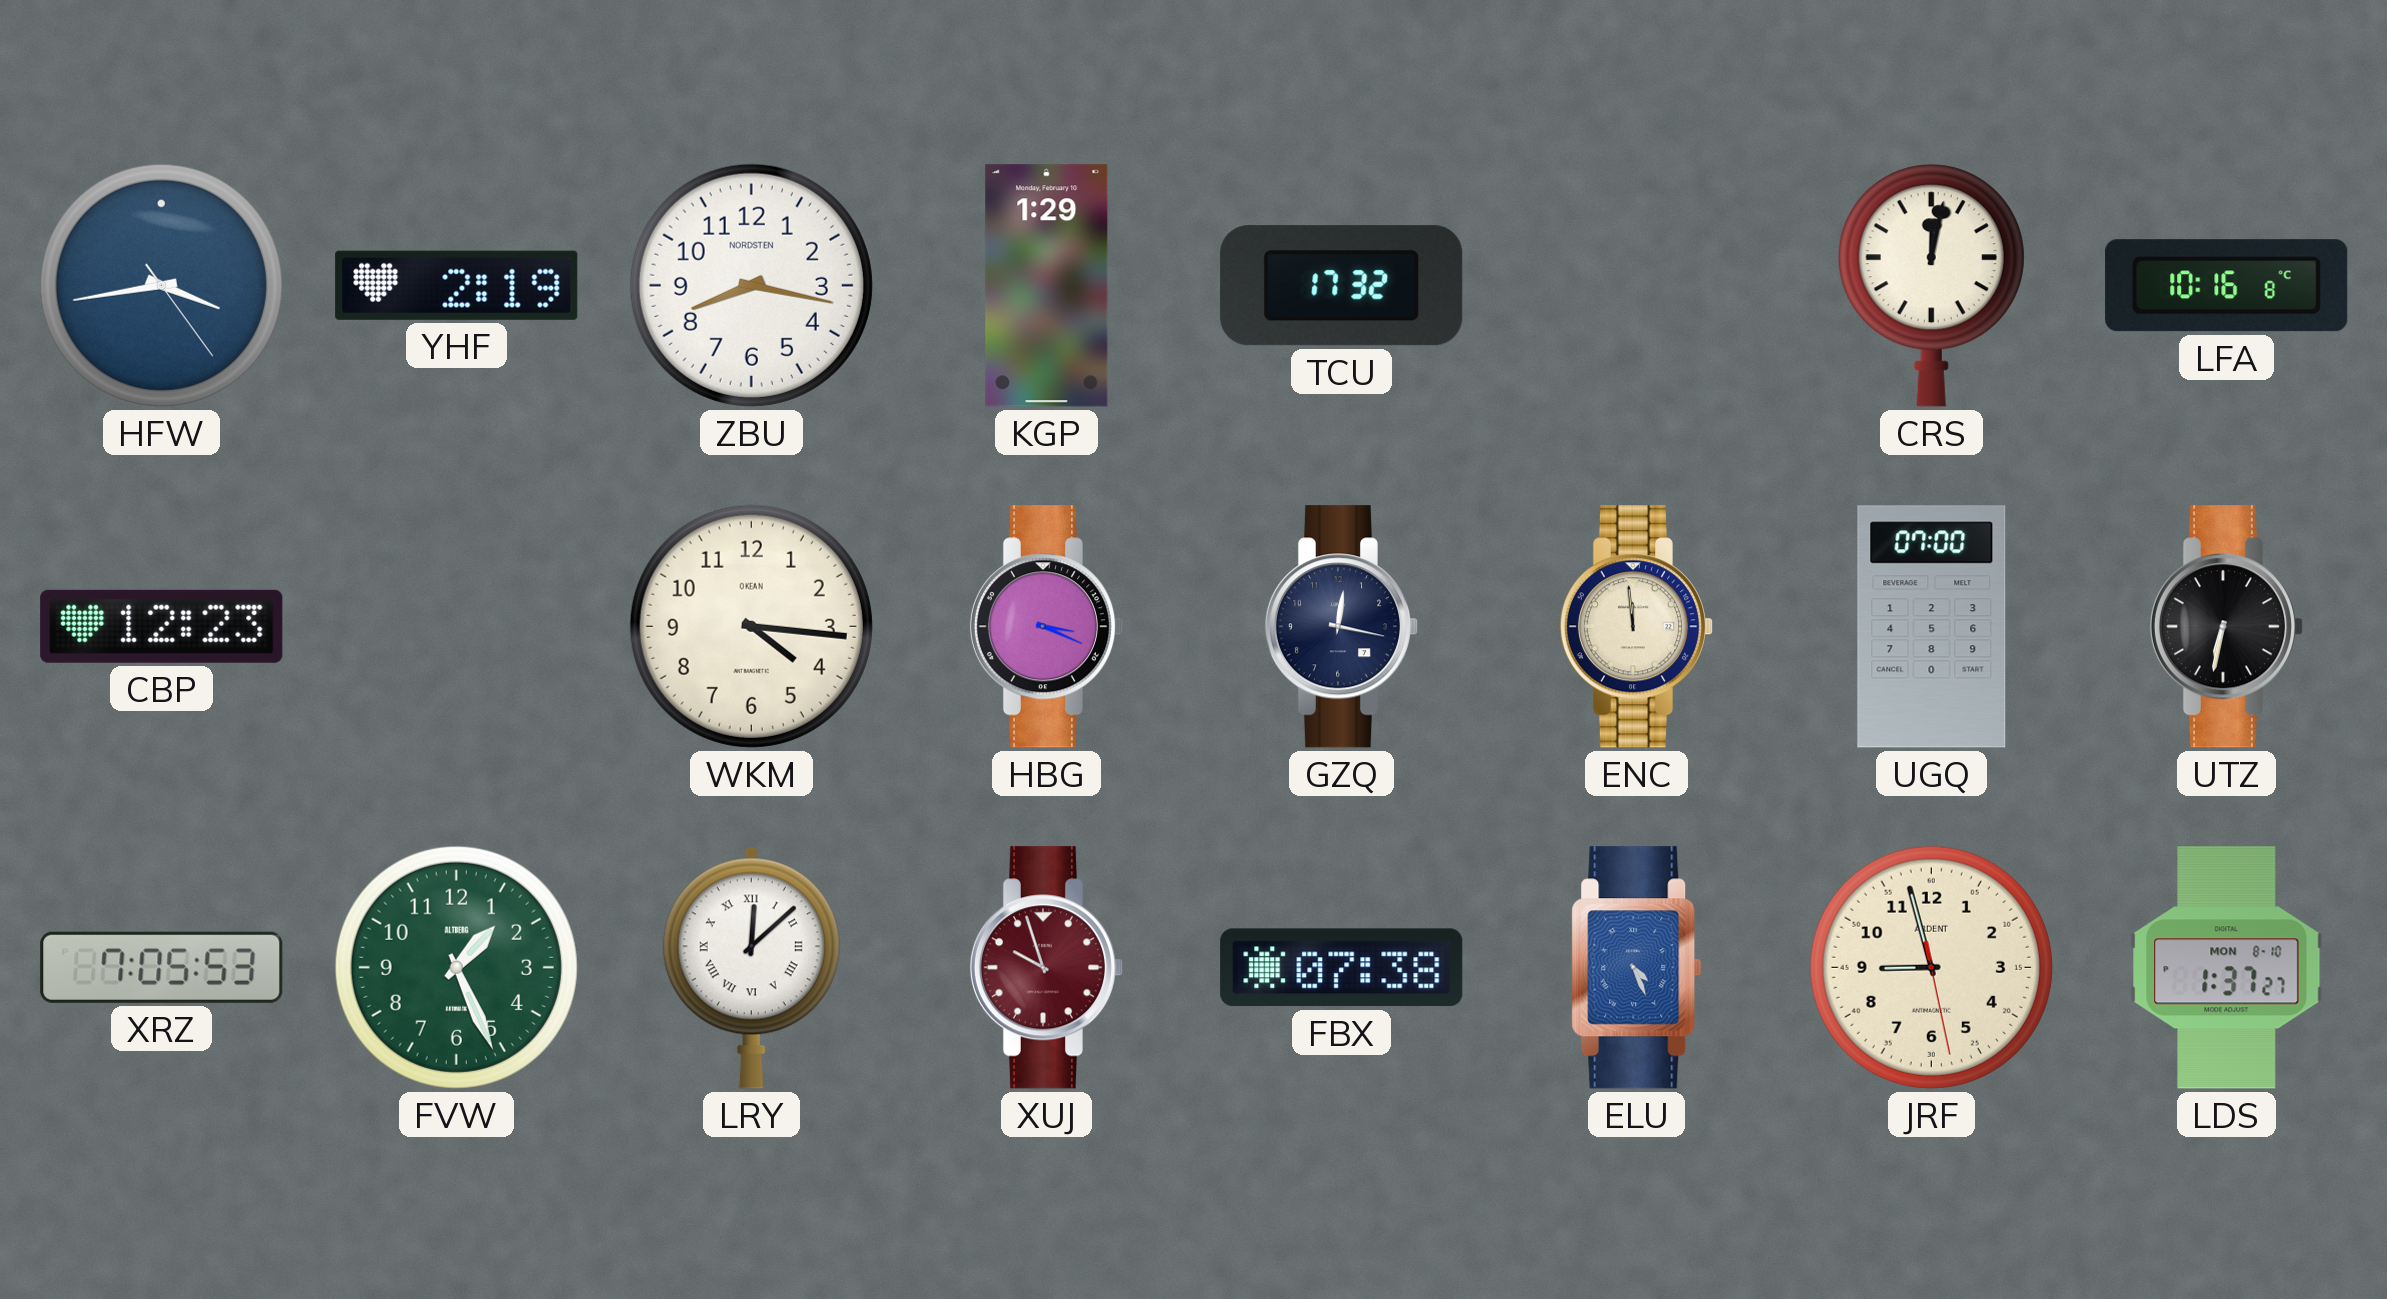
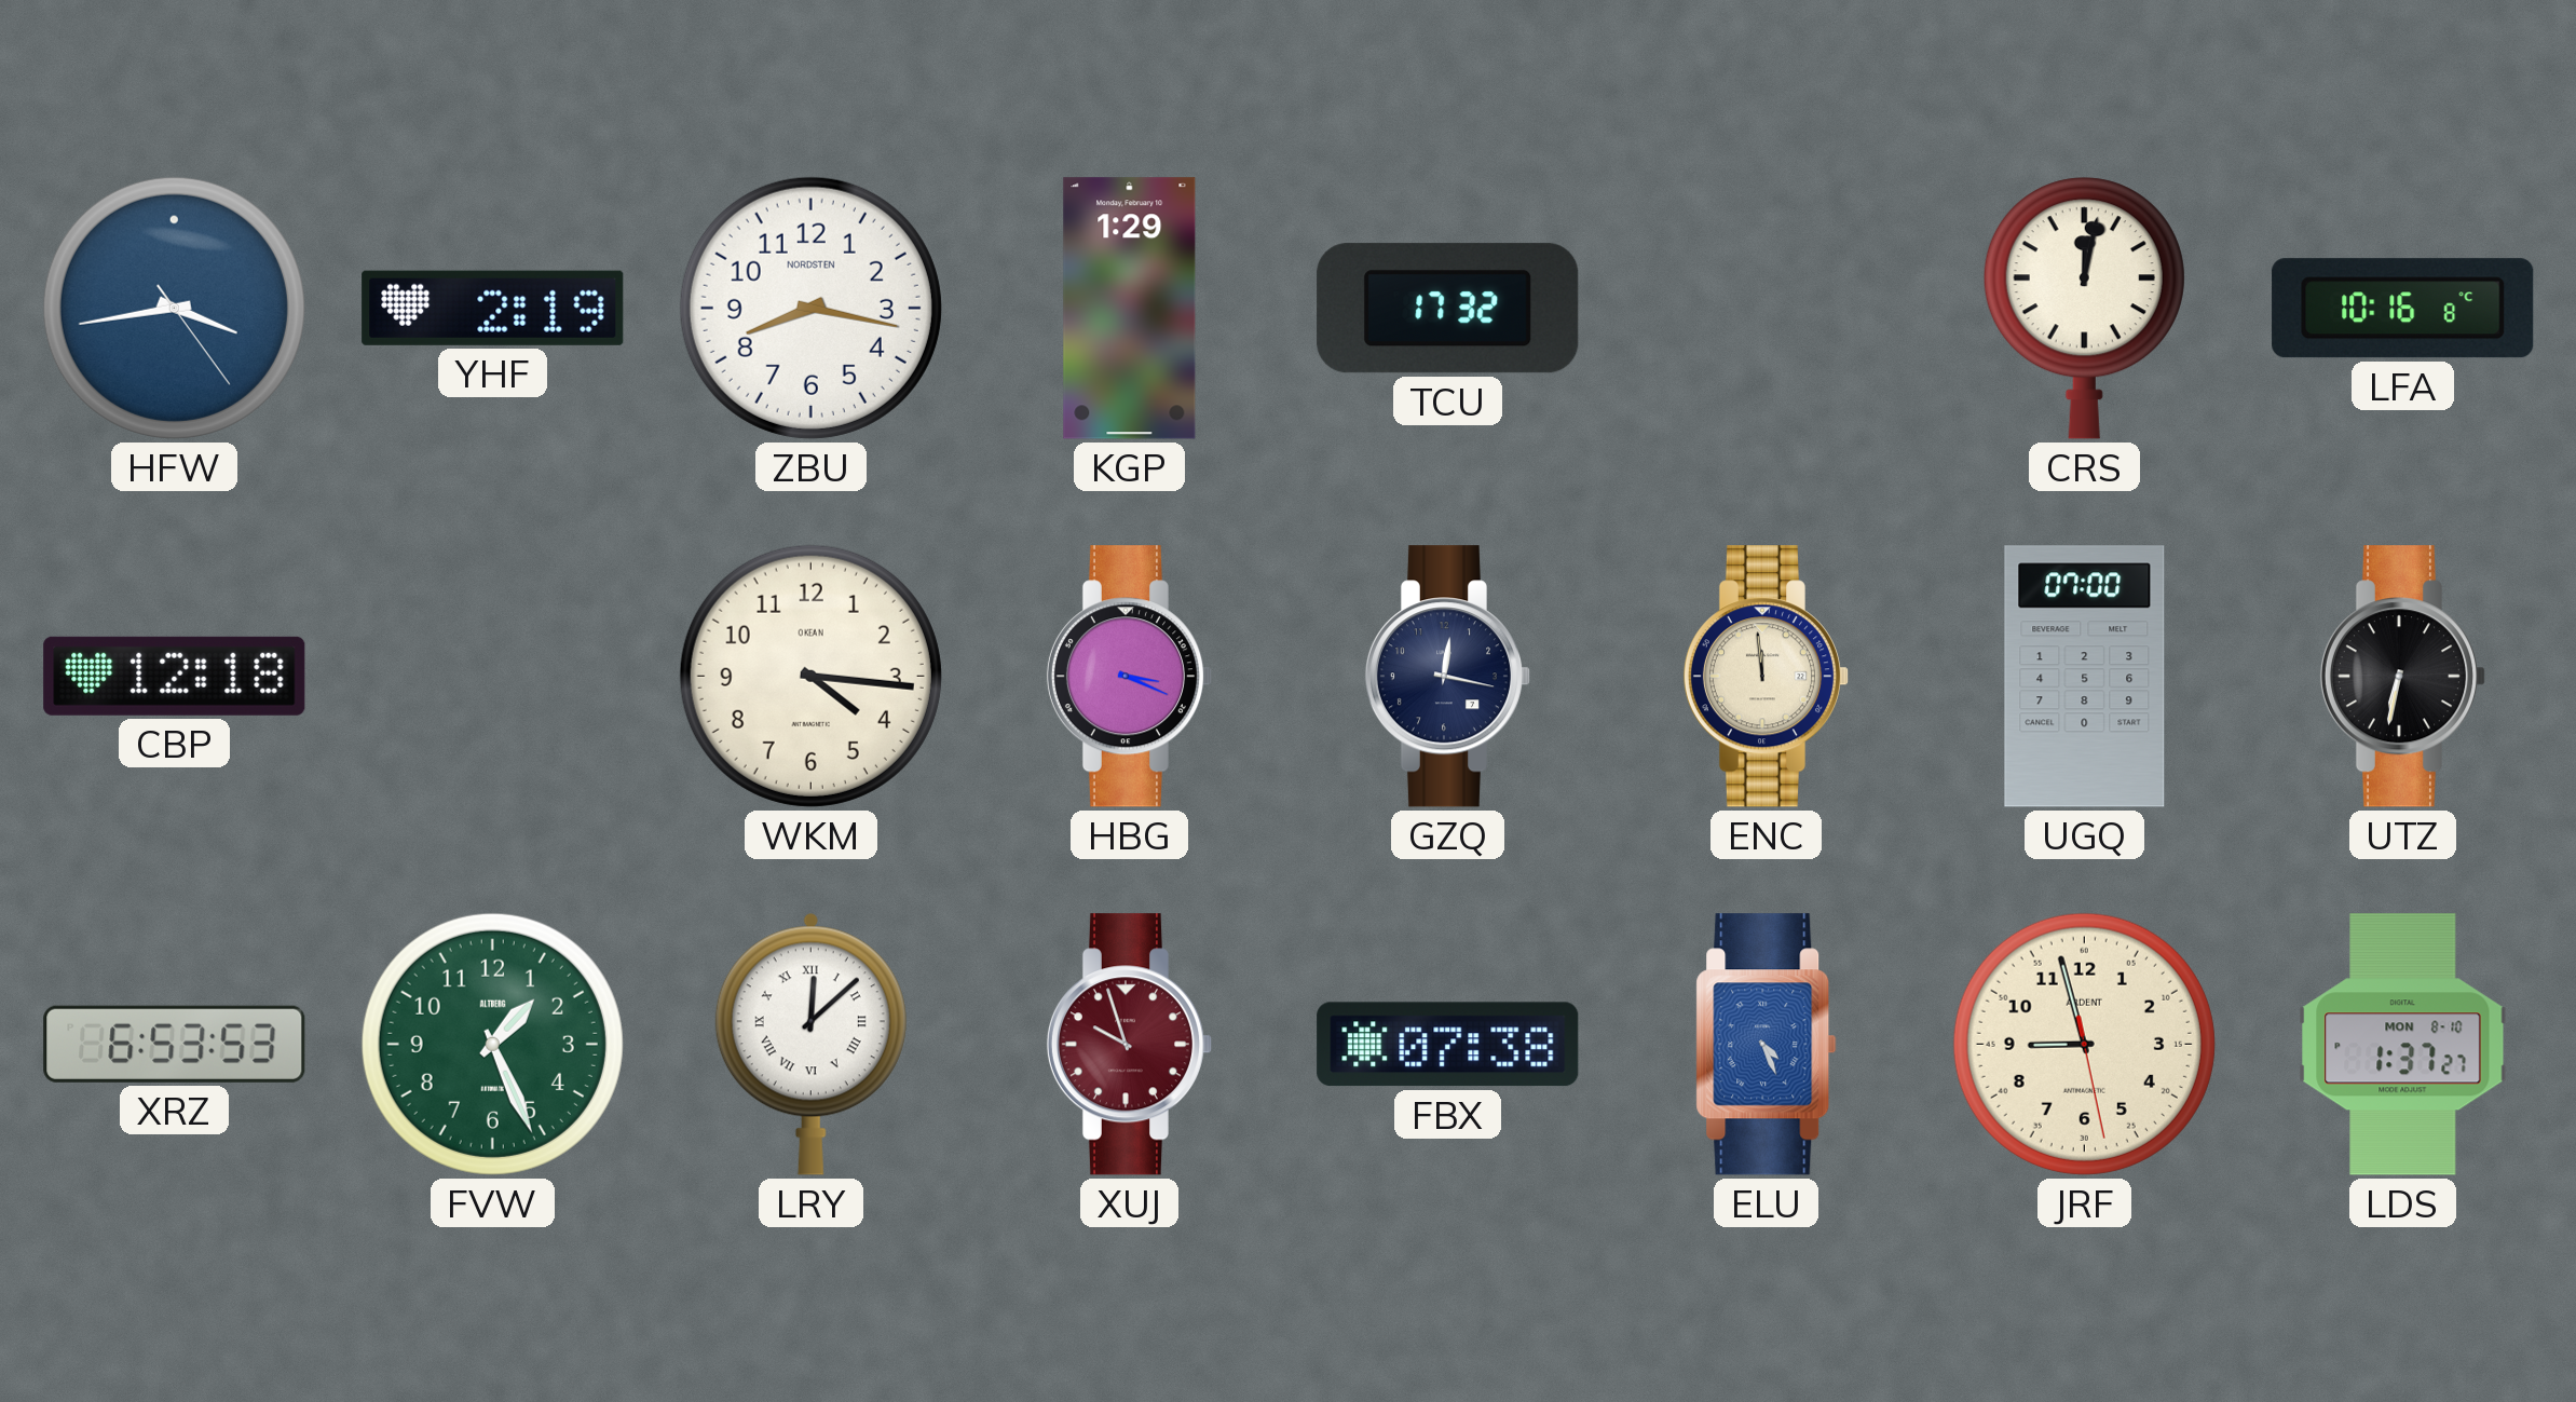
CBP: 12:23 -> 12:18 (175, 676)
XRZ: 7:05 -> 6:53 (175, 1044)
